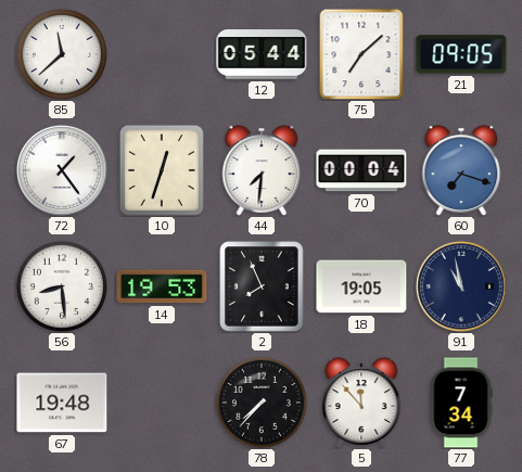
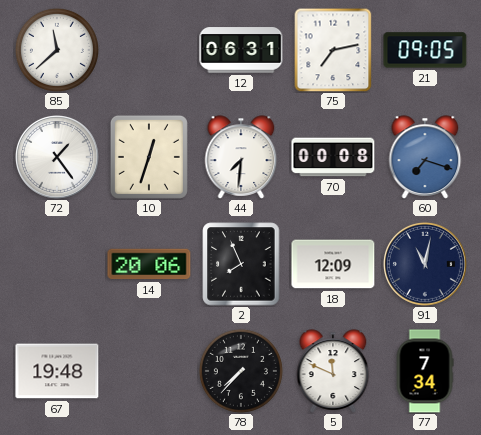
12: 05:44 -> 06:31 (241, 50)
75: 7:08 -> 7:13 (333, 50)
70: 00:04 -> 00:08 (333, 157)
56: 8:29 -> none (62, 286)
14: 19:53 -> 20:06 (149, 264)
18: 19:05 -> 12:09 (333, 264)
91: 10:58 -> 11:02 (425, 264)
5: 11:53 -> 11:49 (333, 371)
